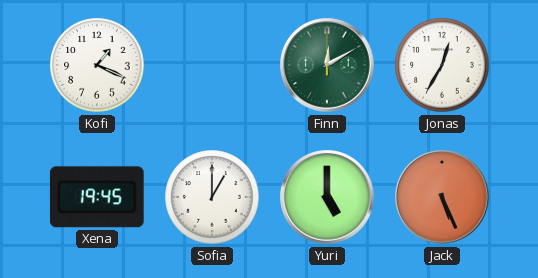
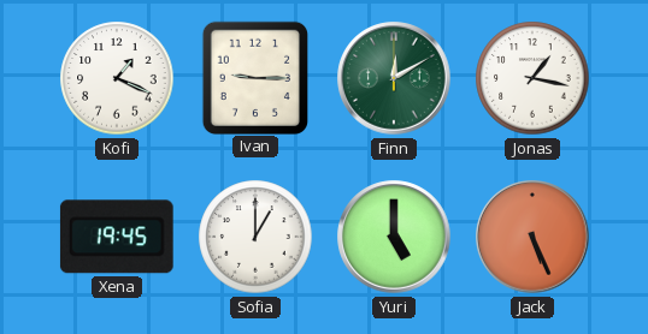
Ivan: none -> 9:15 (254, 77)
Jonas: 12:35 -> 1:17 (532, 78)
